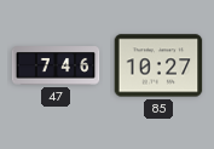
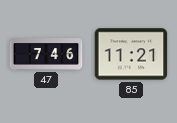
85: 10:27 -> 11:21 (131, 54)
